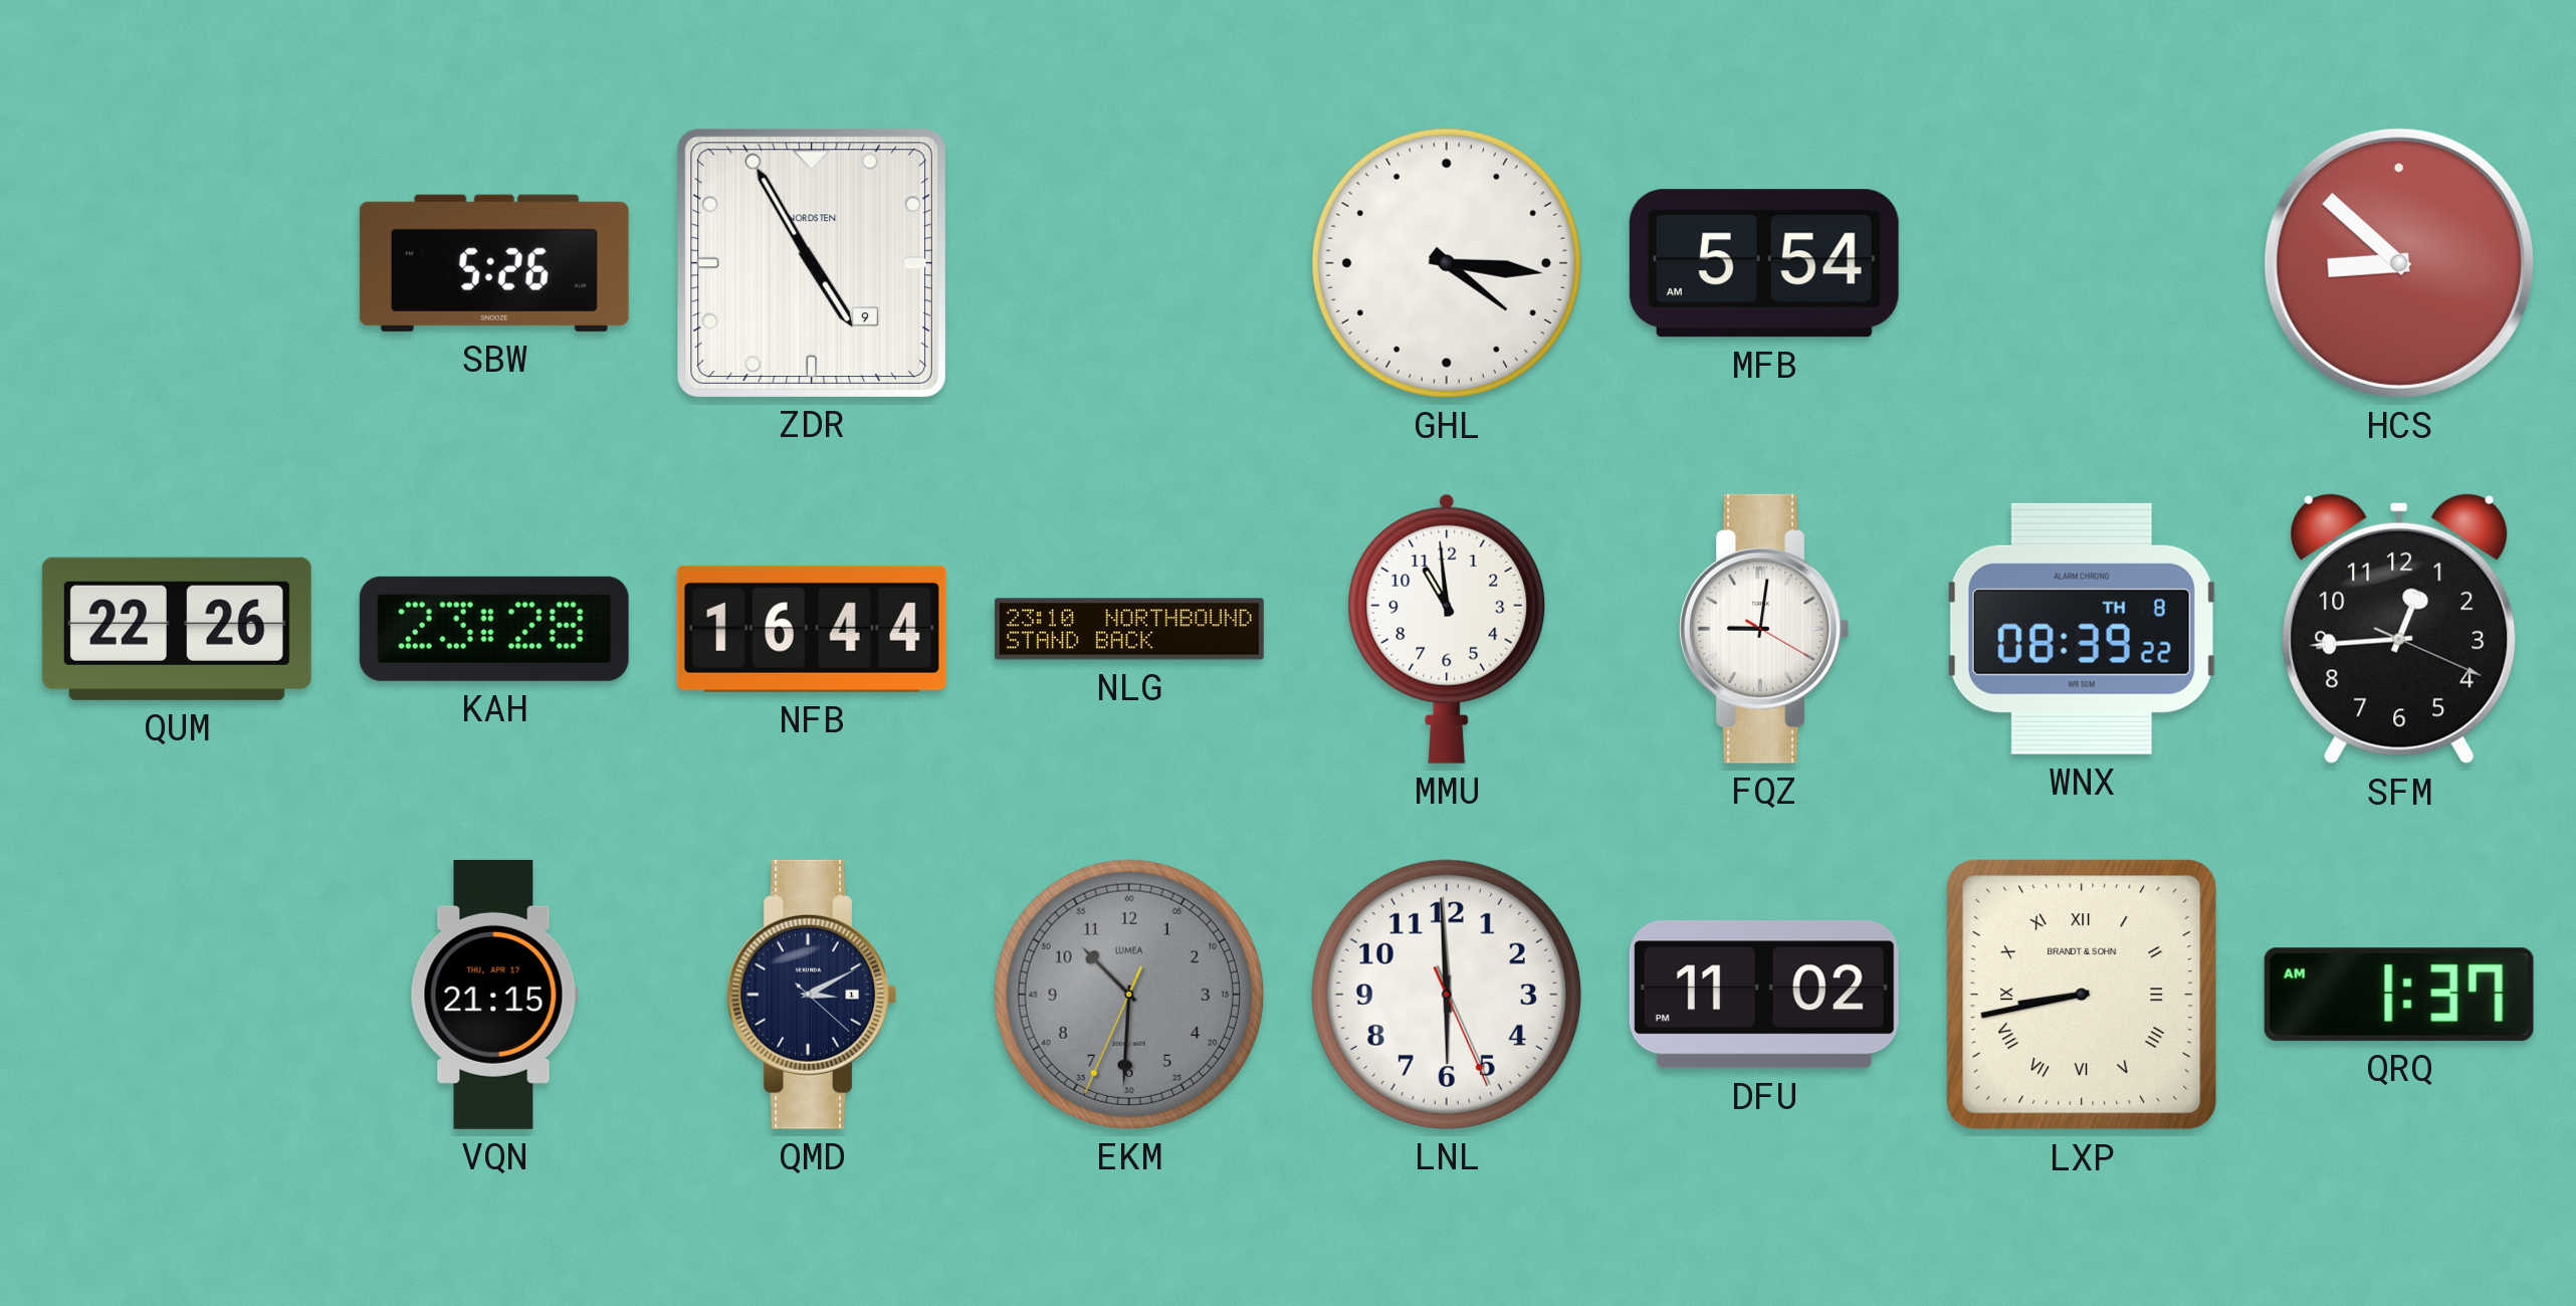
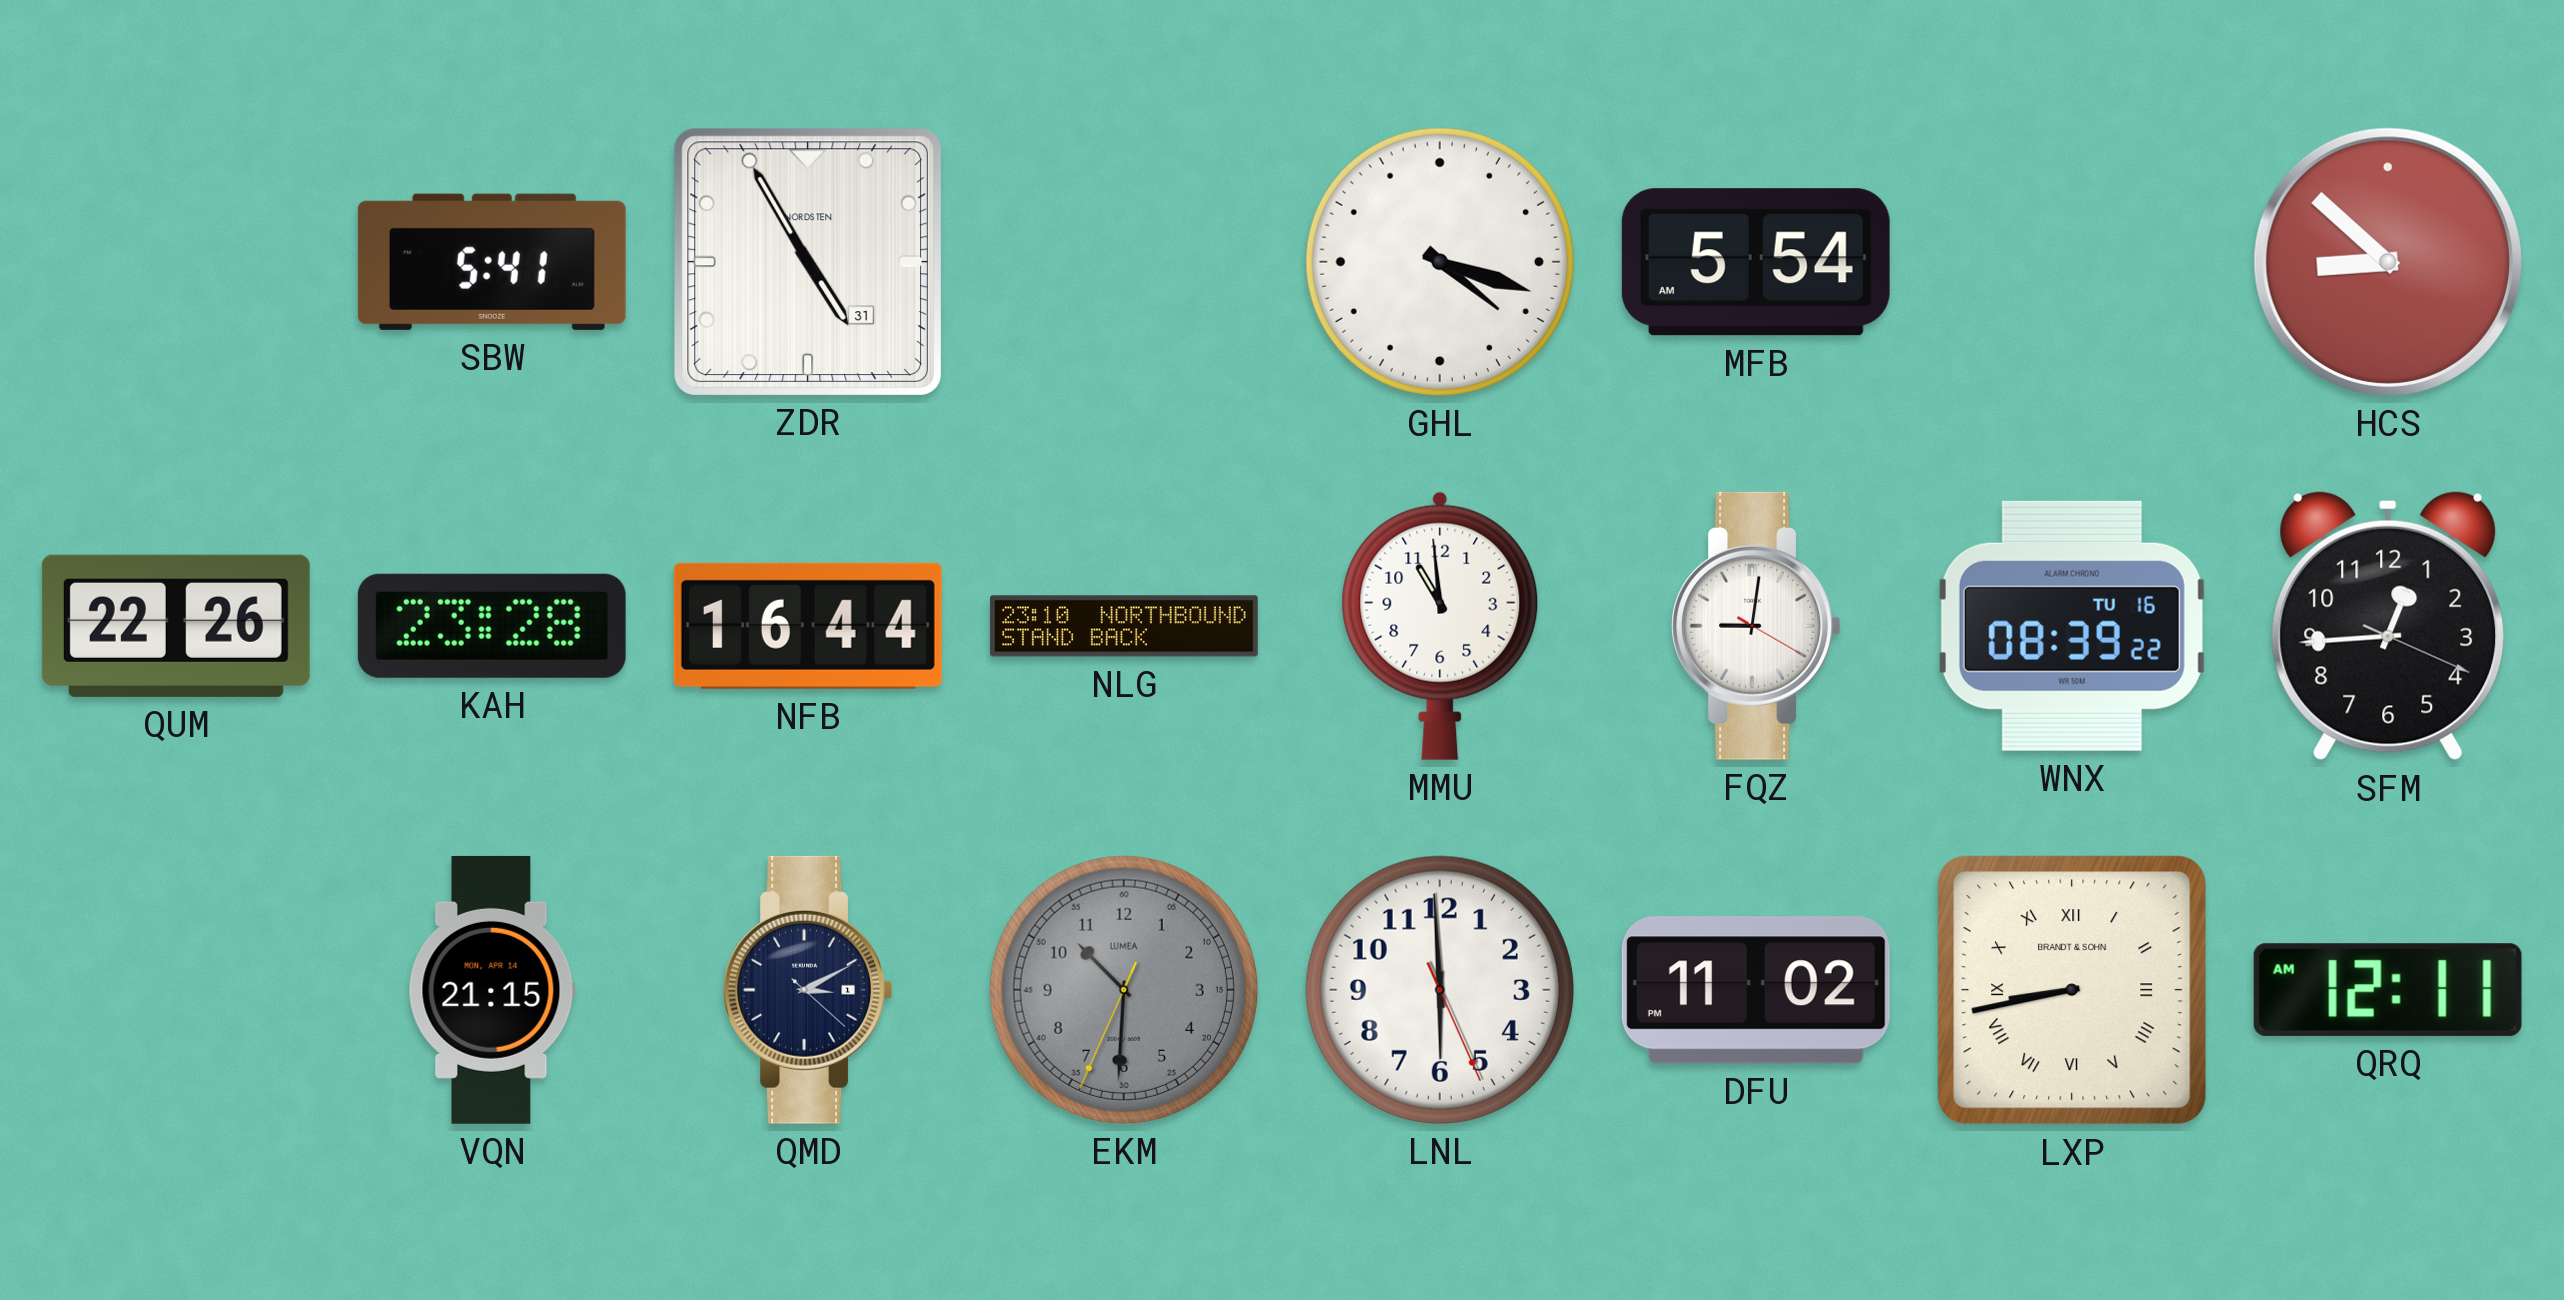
SBW: 5:26 -> 5:41 (492, 262)
ZDR date: 9 -> 31 (807, 261)
GHL: 4:16 -> 4:18 (1440, 262)
WNX date: TH 8 -> TU 16 (2072, 626)
VQN date: THU, APR 17 -> MON, APR 14 (492, 990)
QRQ: 1:37 -> 12:11 (2388, 990)
